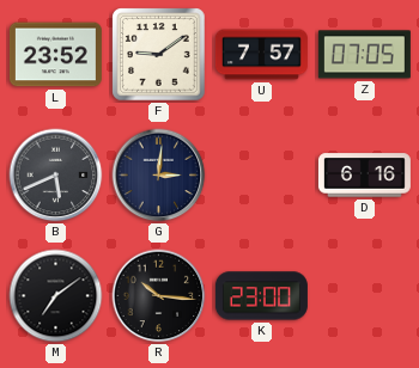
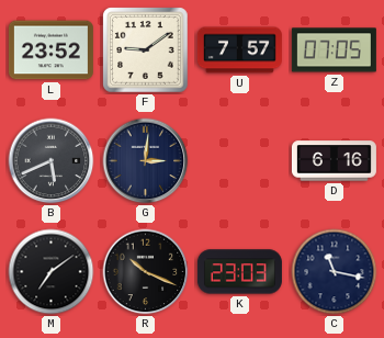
R: 10:16 -> 10:19 (146, 272)
K: 23:00 -> 23:03 (239, 272)
C: none -> 11:17 (335, 272)
